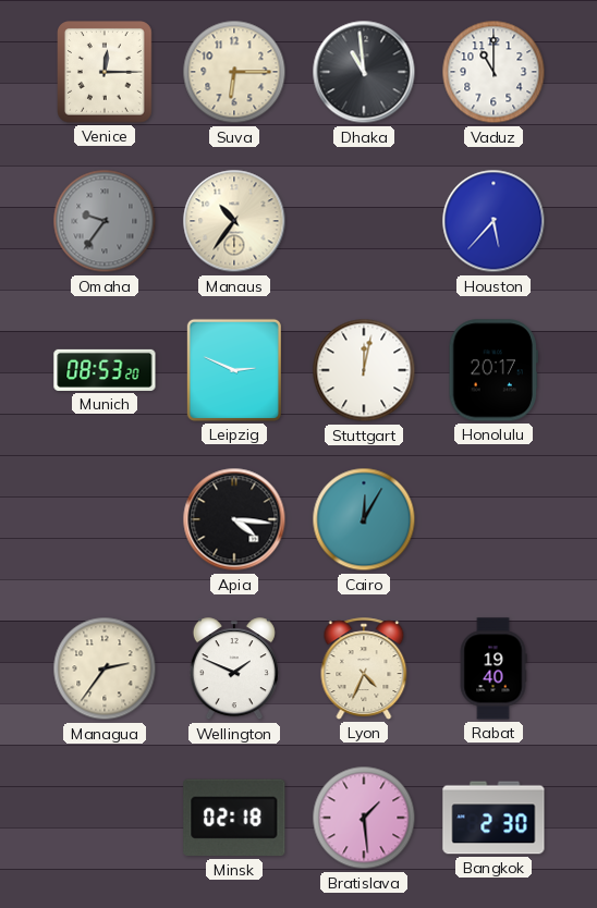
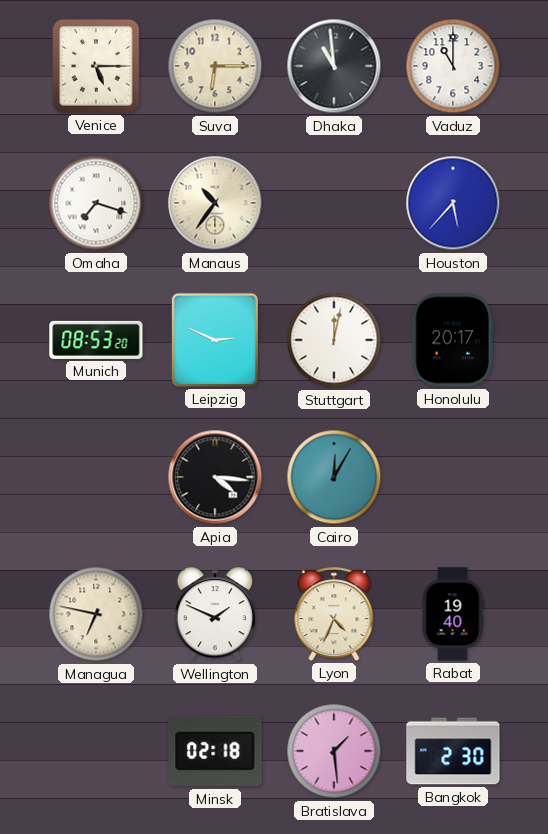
Venice: 12:15 -> 5:15 (96, 66)
Omaha: 9:36 -> 7:18 (96, 203)
Omaha dial: grey -> white (96, 203)
Managua: 2:36 -> 6:47 (96, 614)
